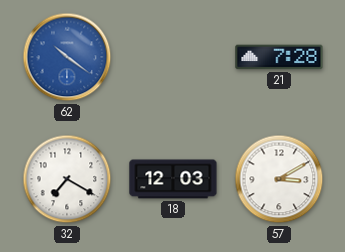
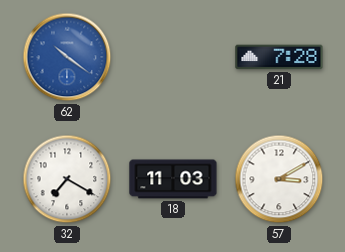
18: 12:03 -> 11:03 (173, 179)
